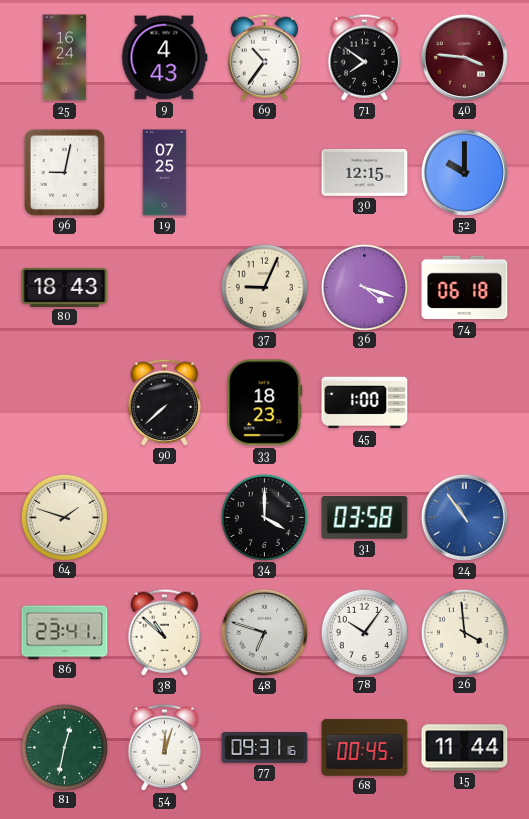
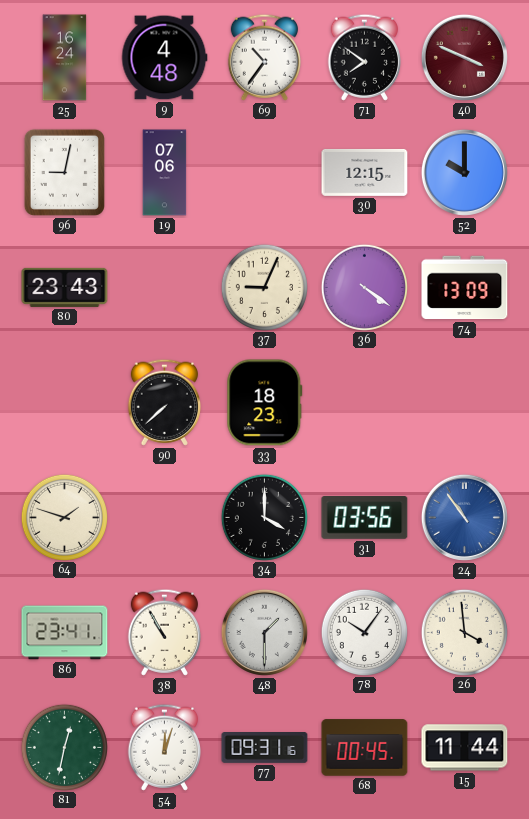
9: 4:43 -> 4:48 (164, 58)
40: 3:46 -> 3:49 (464, 57)
19: 07:25 -> 07:06 (165, 173)
80: 18:43 -> 23:43 (65, 287)
36: 4:18 -> 4:21 (364, 287)
74: 06:18 -> 13:09 (465, 288)
45: 1:00 -> none (365, 403)
31: 03:58 -> 03:56 (365, 518)
38: 10:52 -> 10:55 (164, 632)
48: 6:48 -> 1:30 (264, 632)
